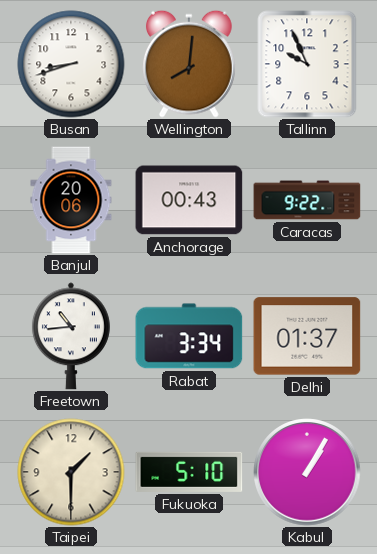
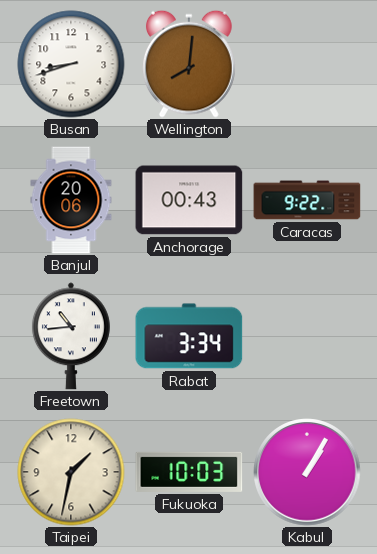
Tallinn: 9:56 -> none (307, 64)
Delhi: 01:37 -> none (307, 336)
Taipei: 1:30 -> 1:32 (71, 472)
Fukuoka: 5:10 -> 10:03 (189, 472)
